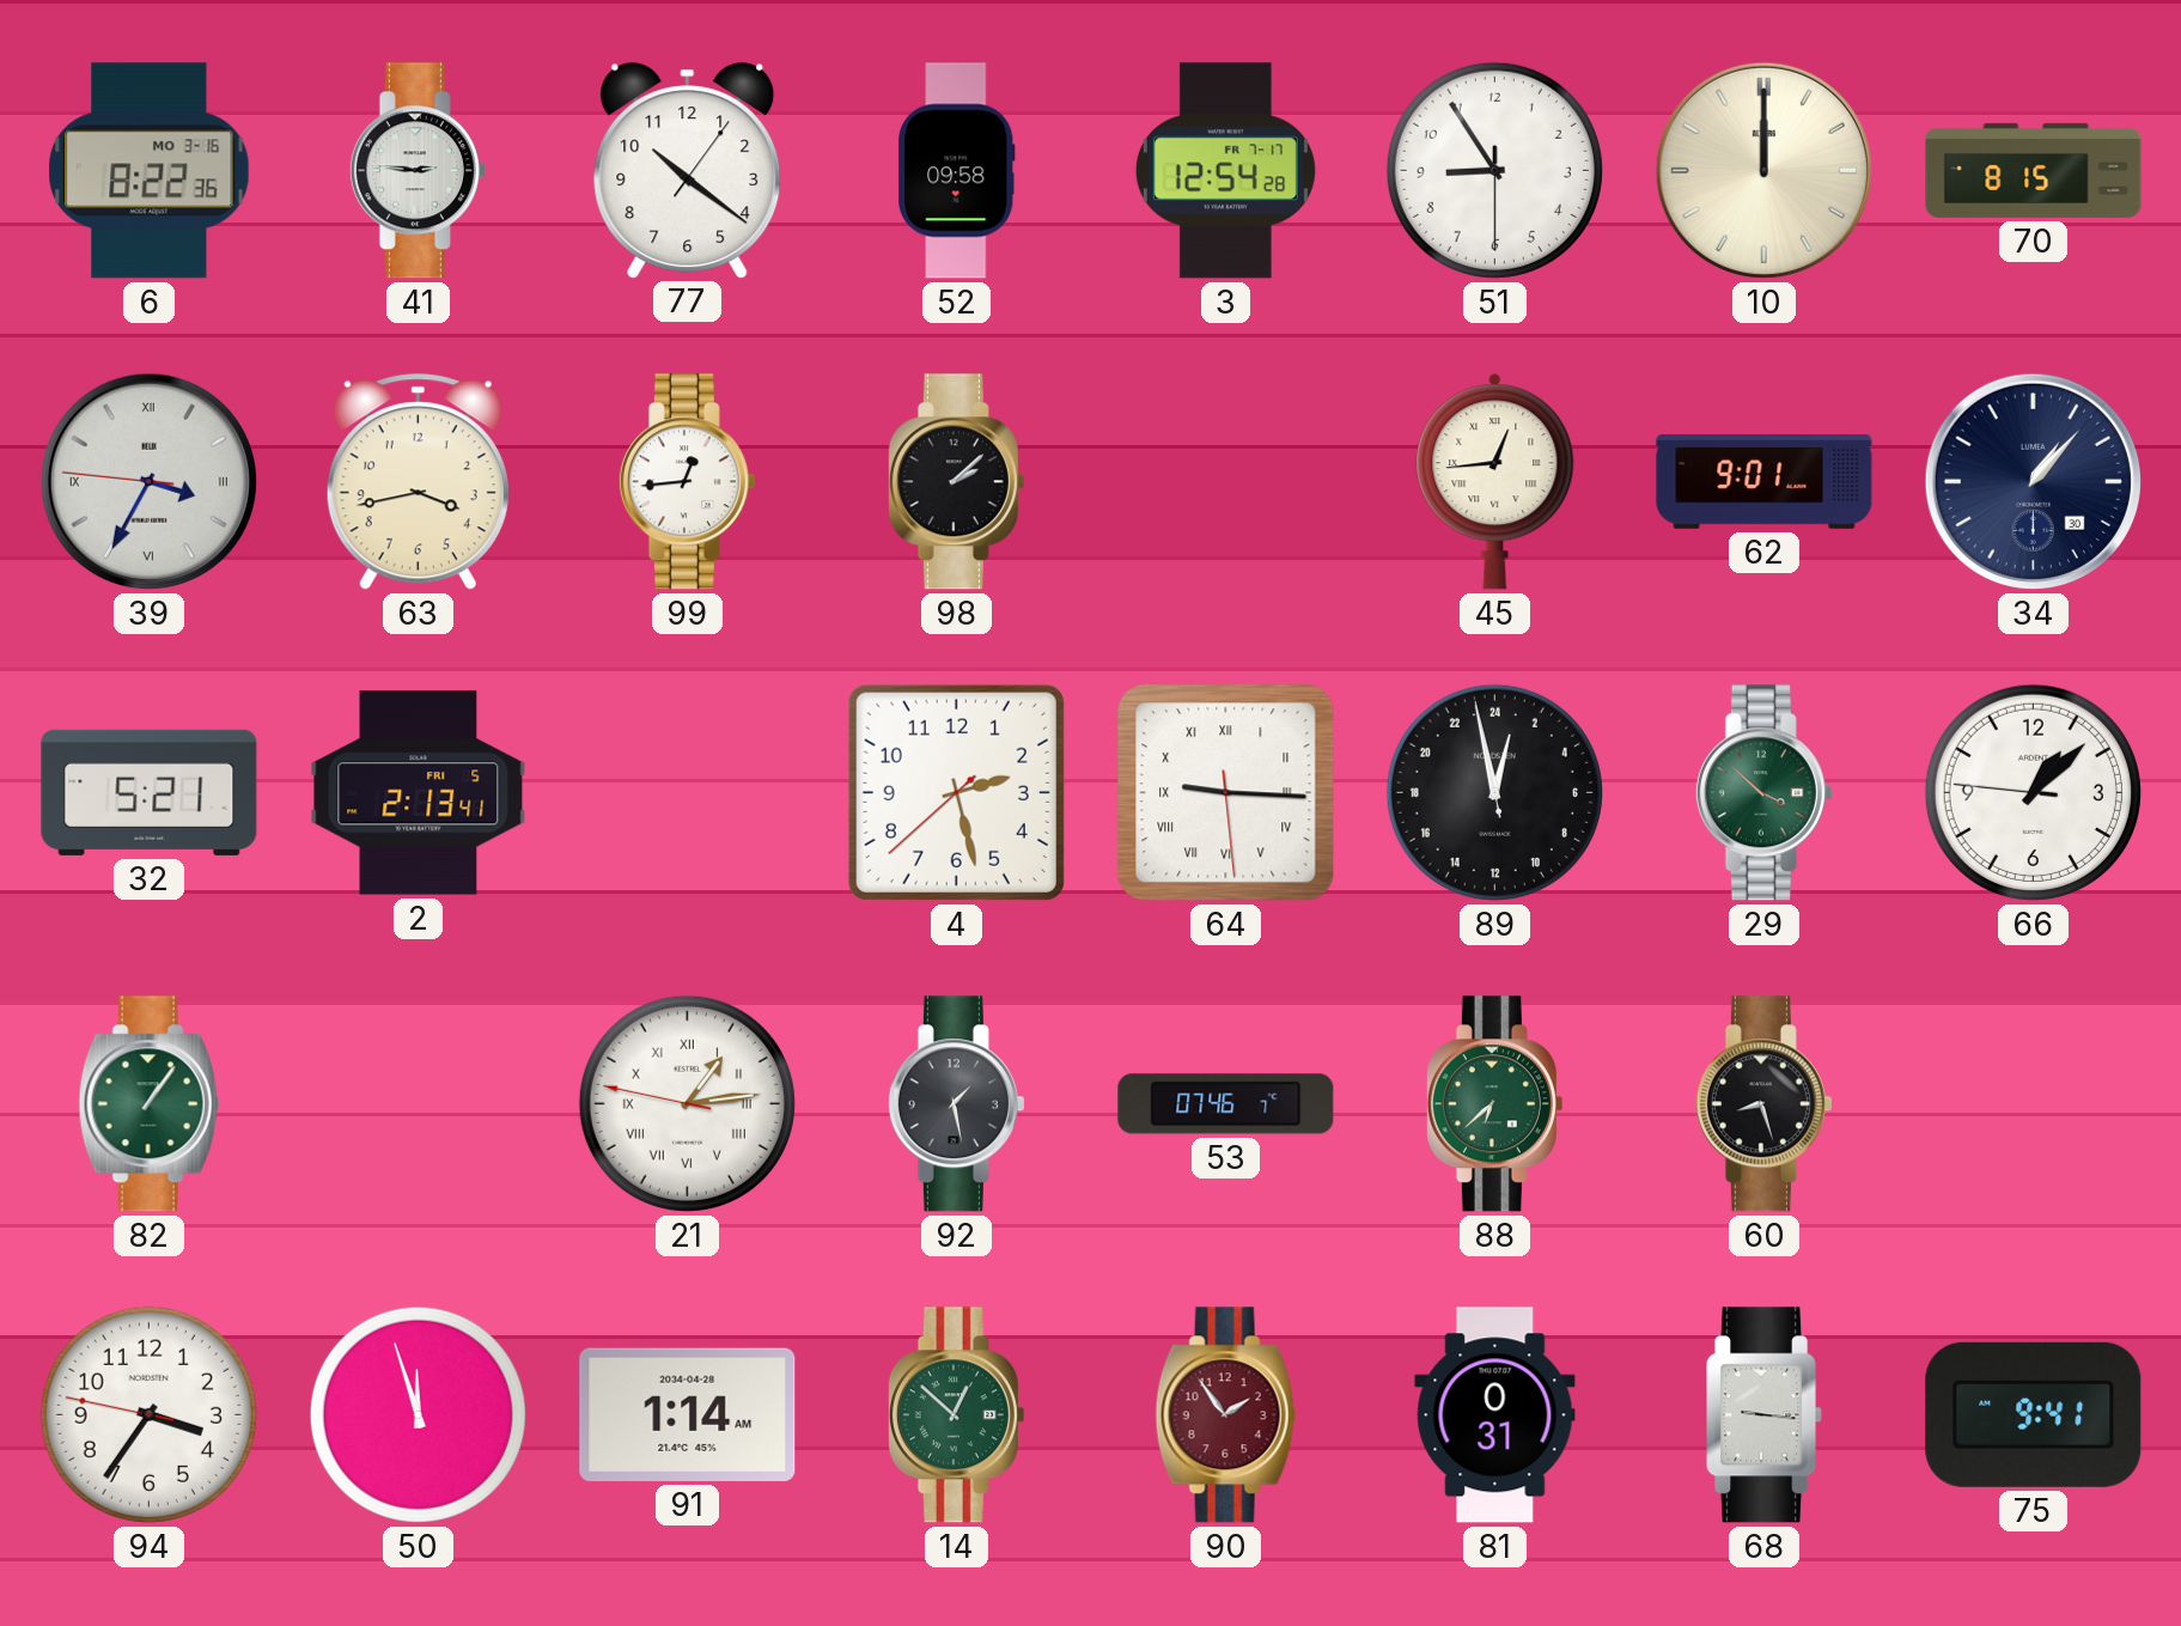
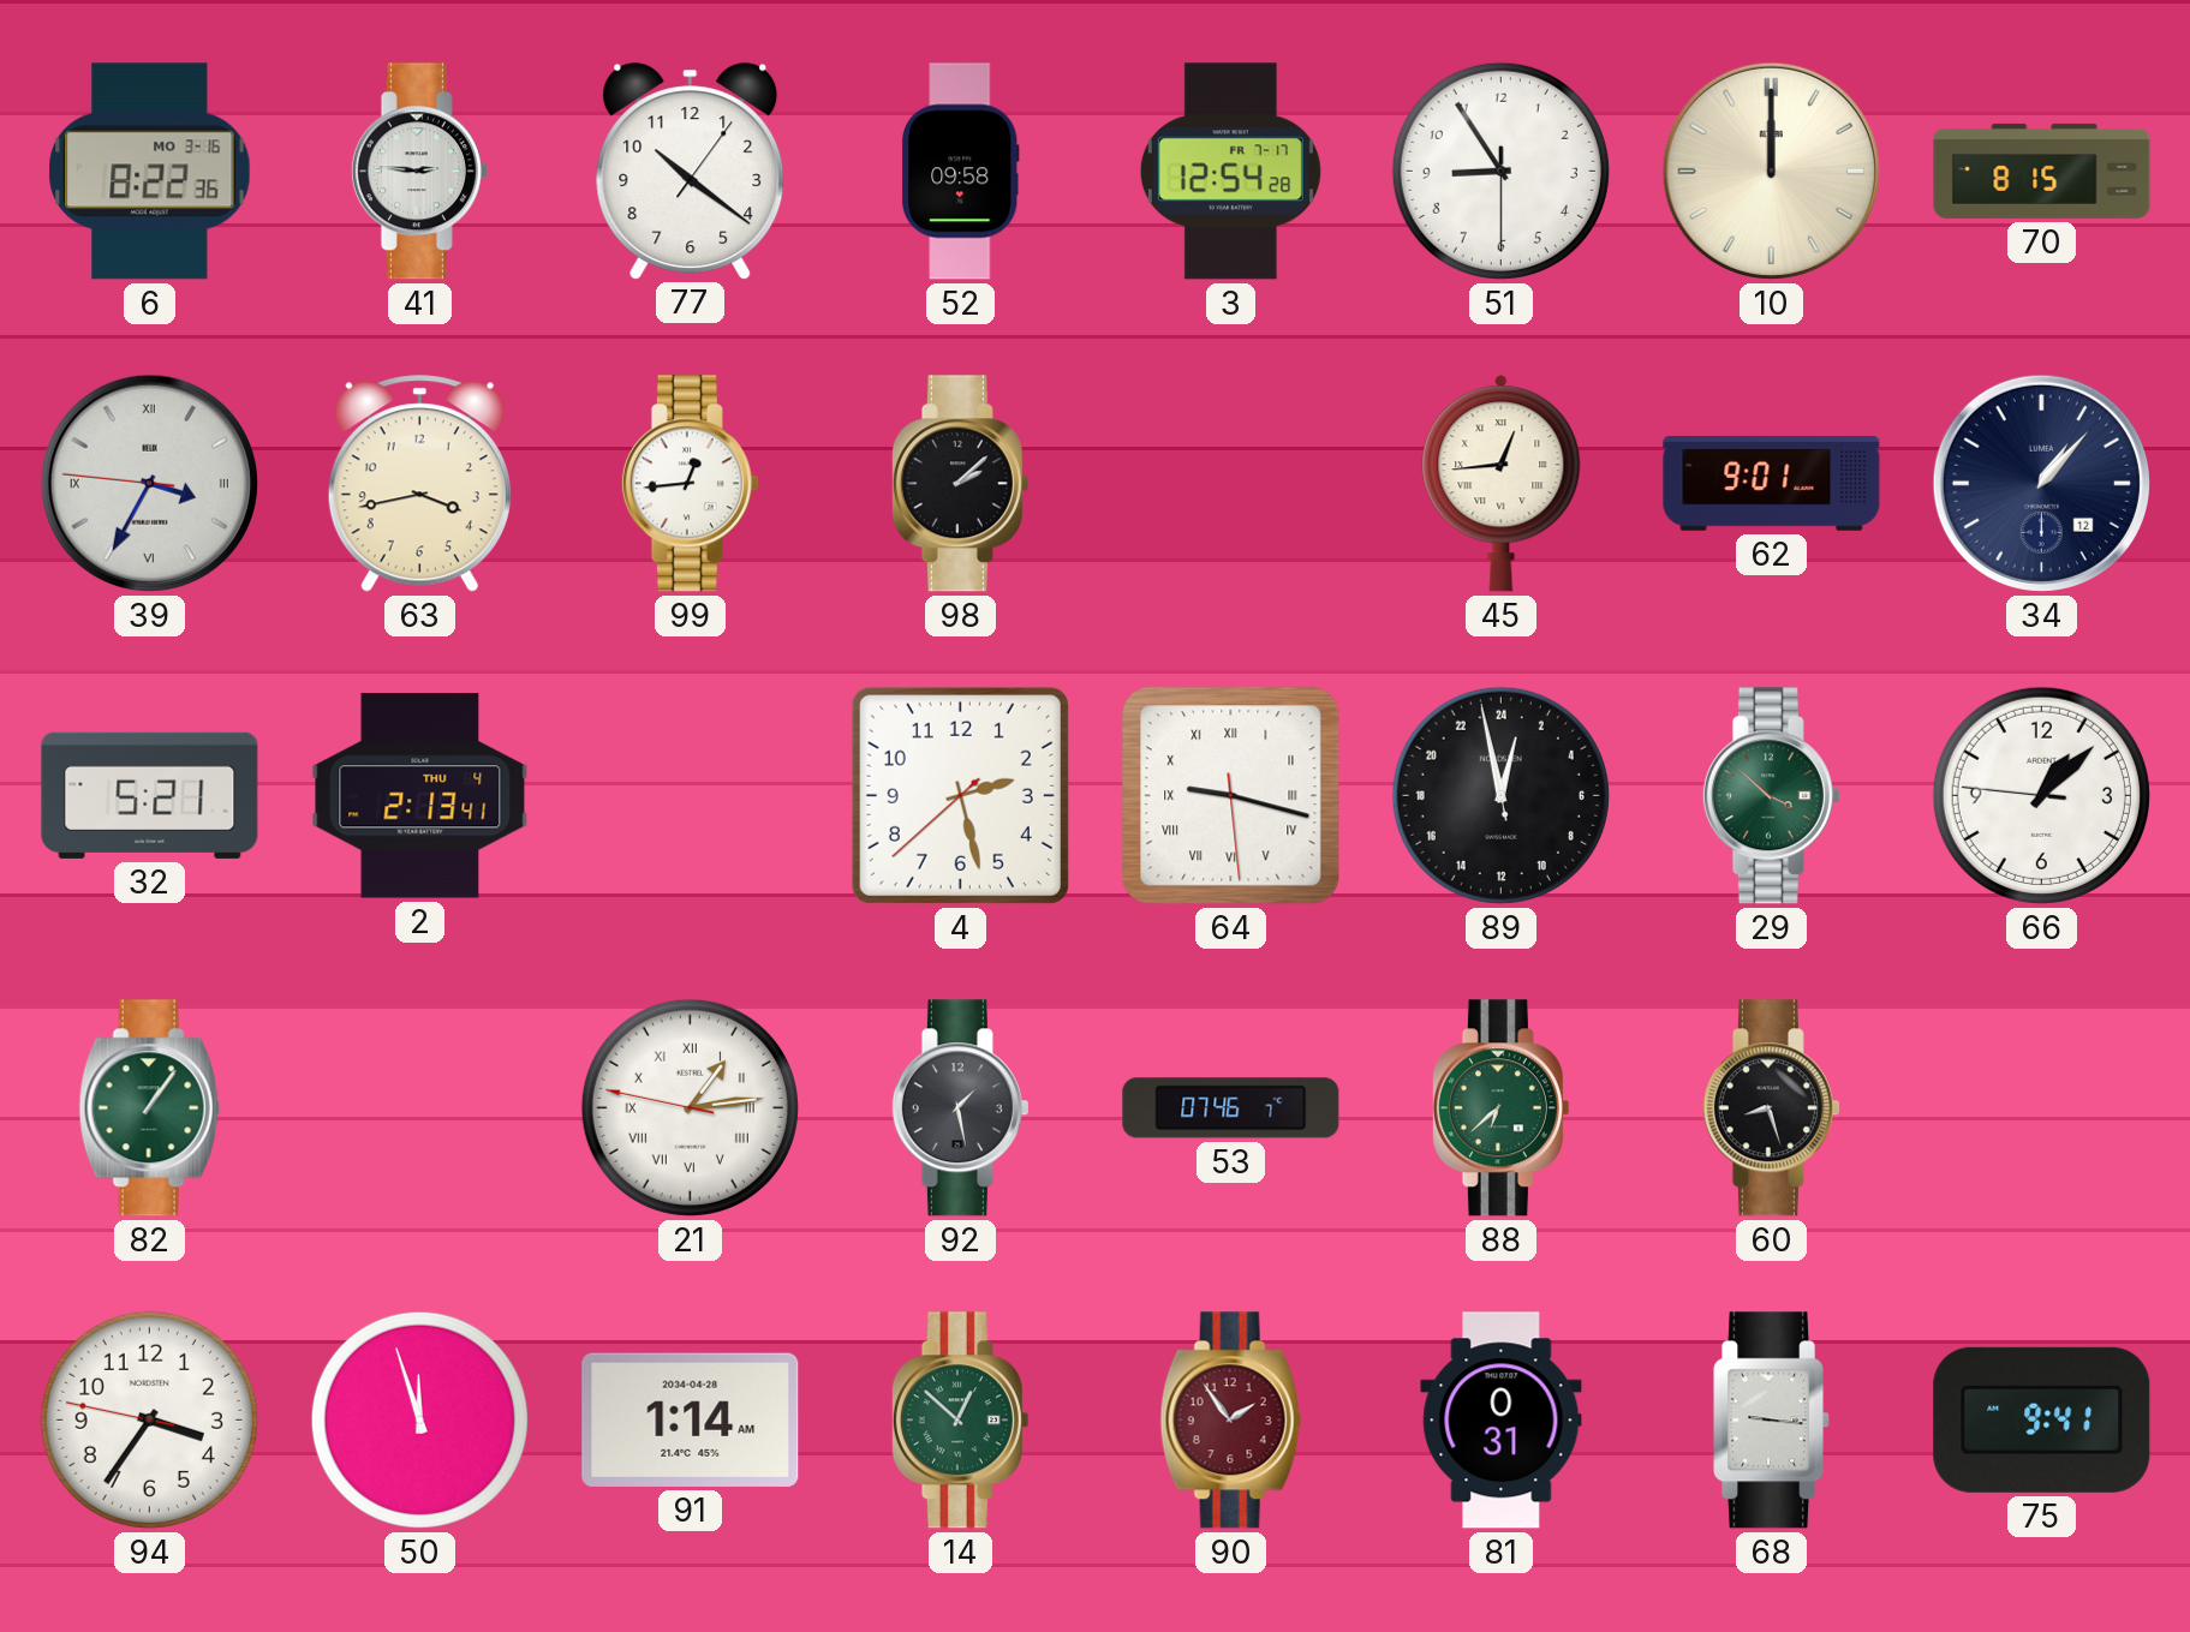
34 date: 30 -> 12 (2041, 483)
2 date: FRI 5 -> THU 4 (420, 796)
64: 9:15 -> 9:17 (1231, 796)
